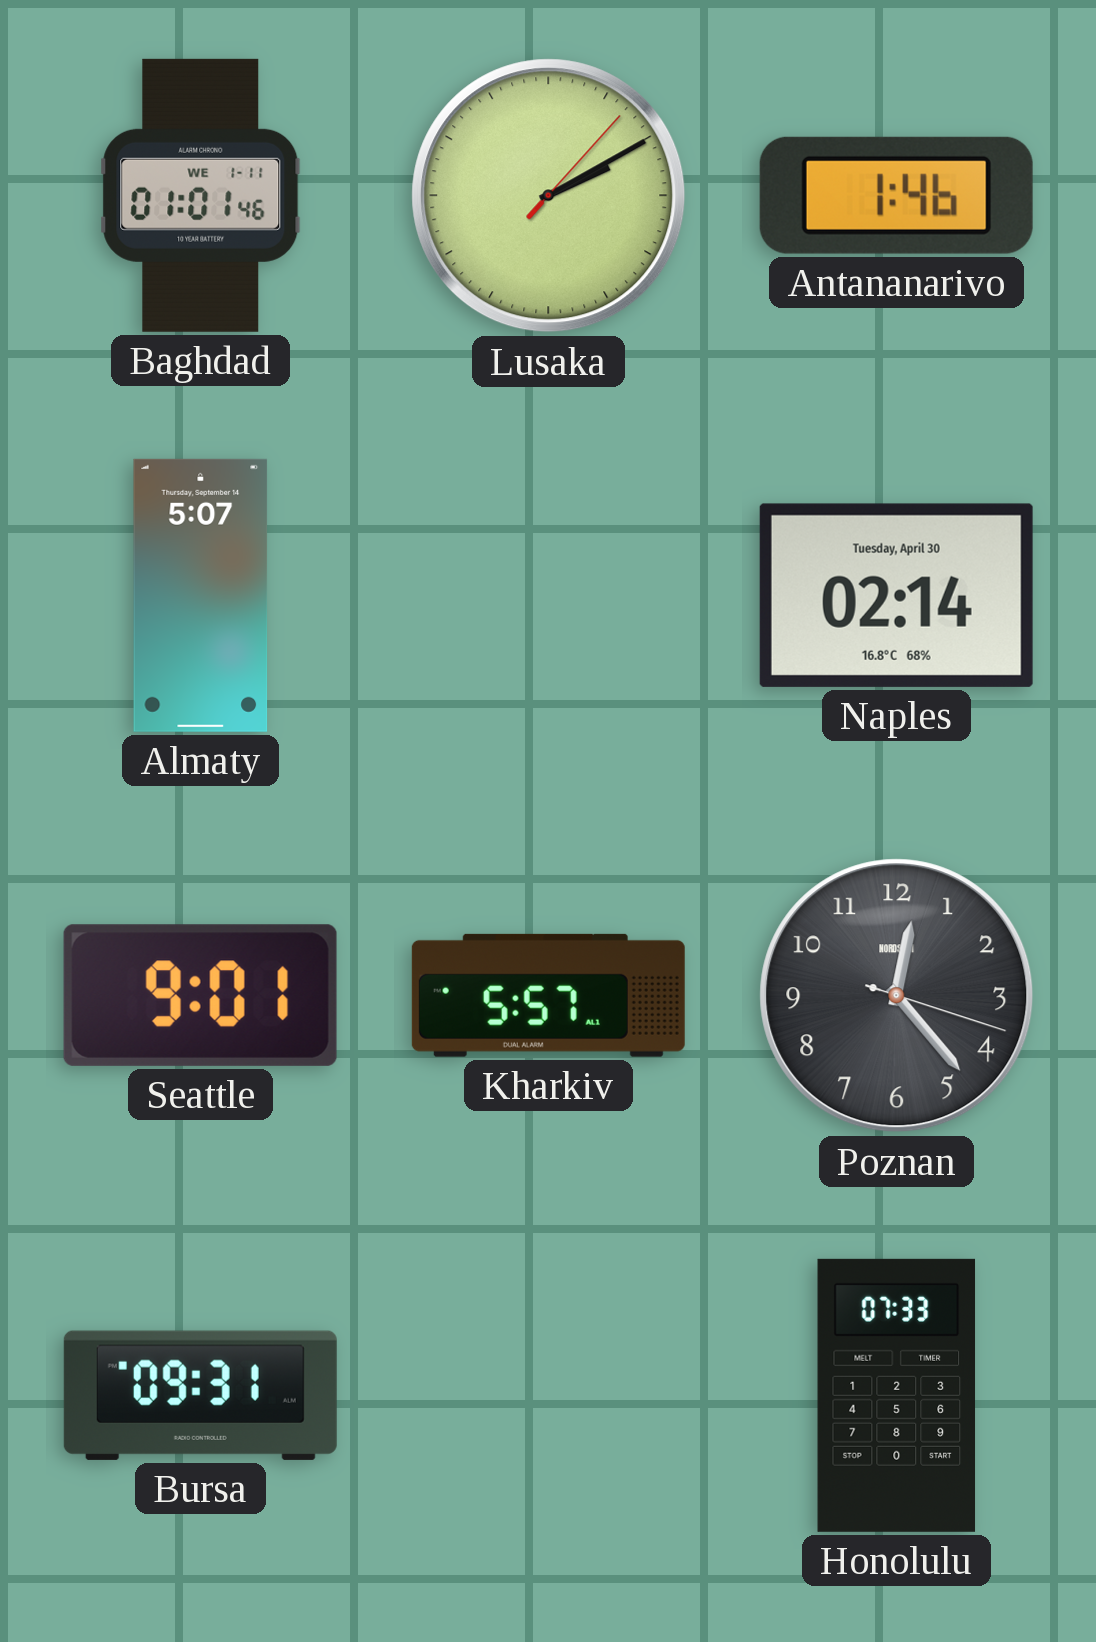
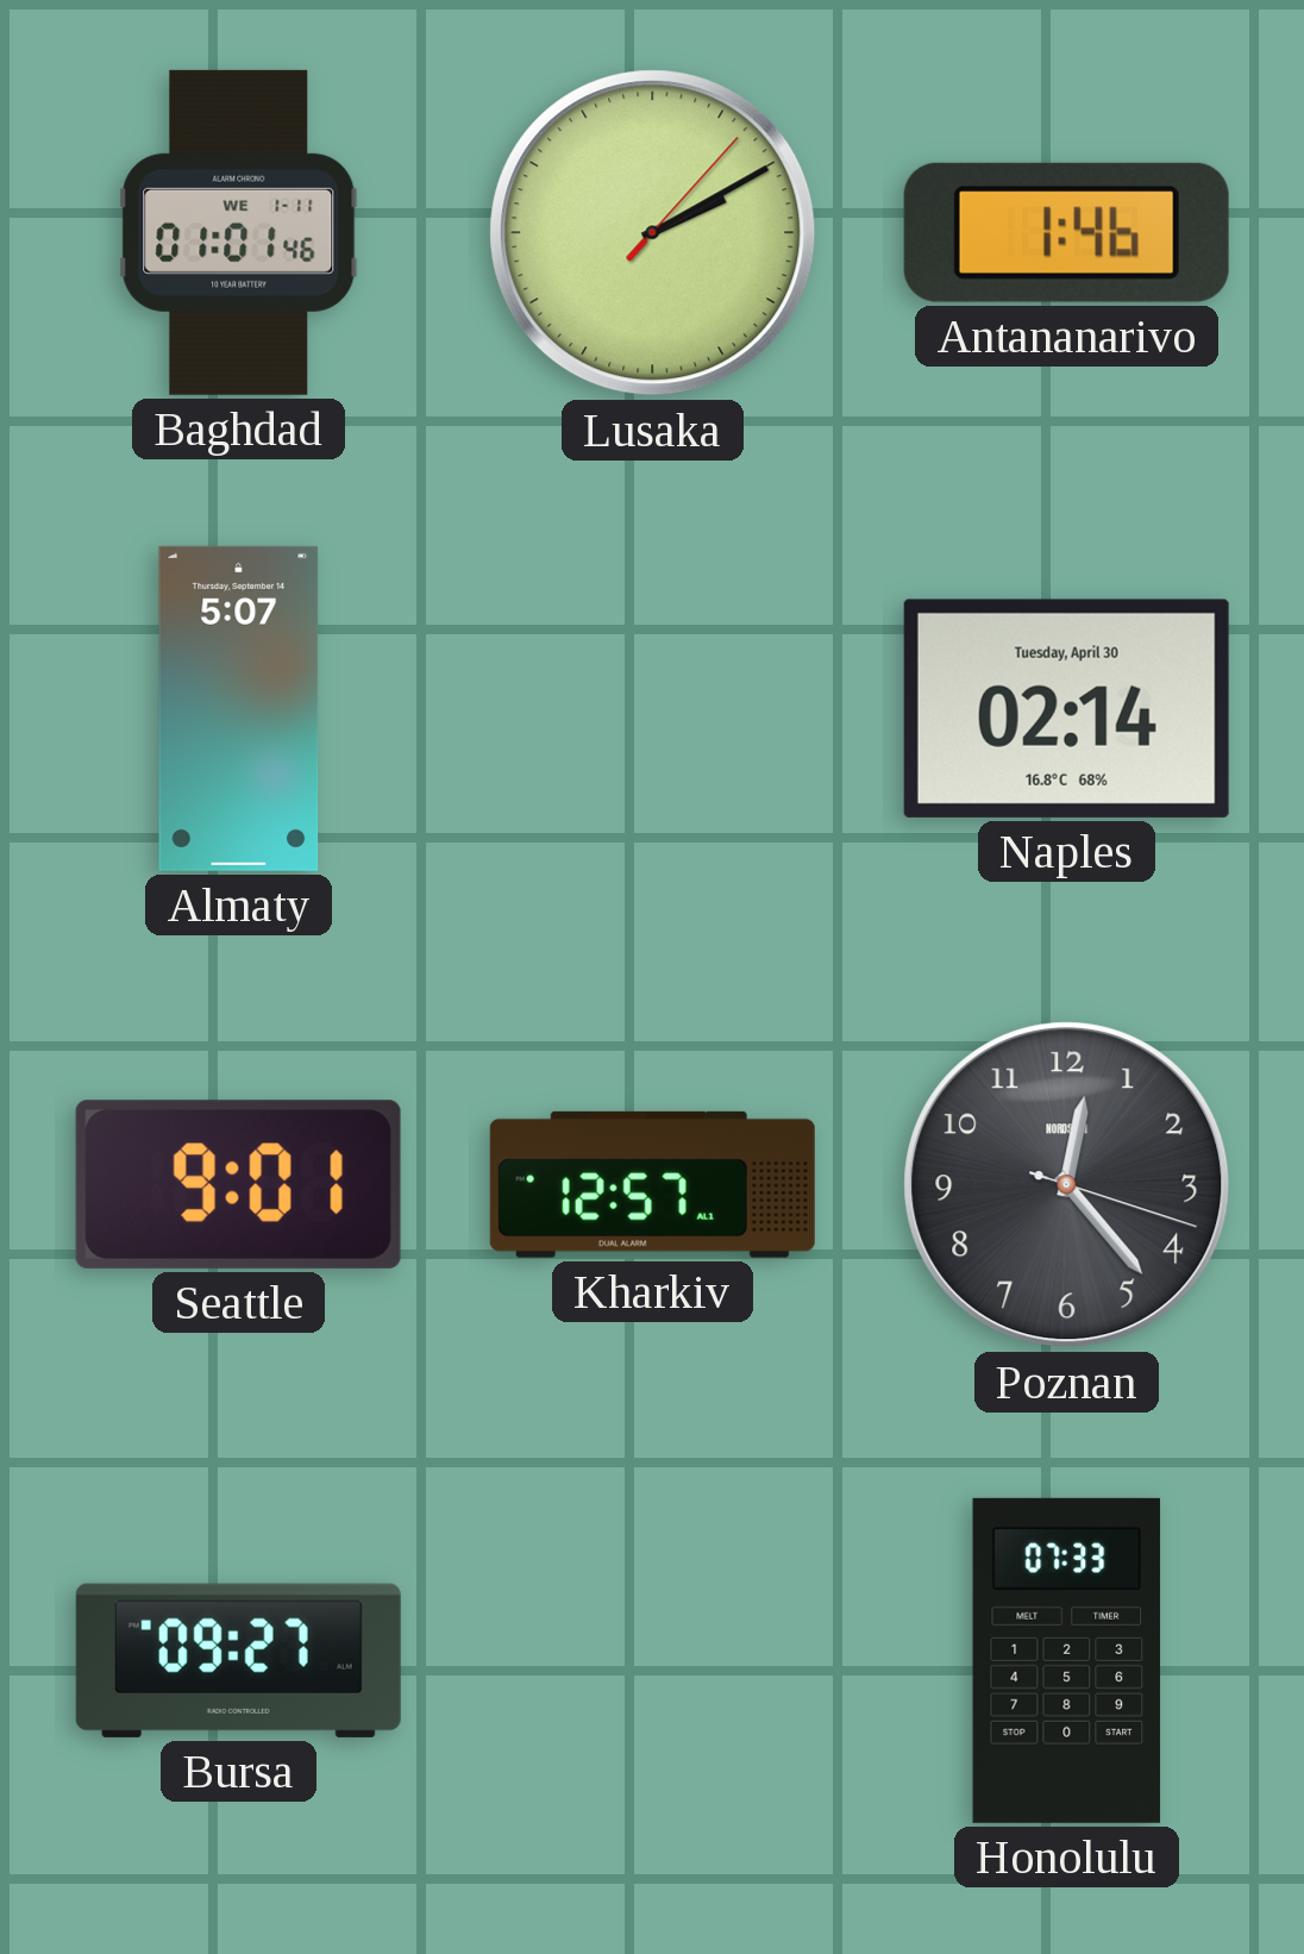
Kharkiv: 5:57 -> 12:57 (652, 1184)
Bursa: 09:31 -> 09:27 (238, 1660)
